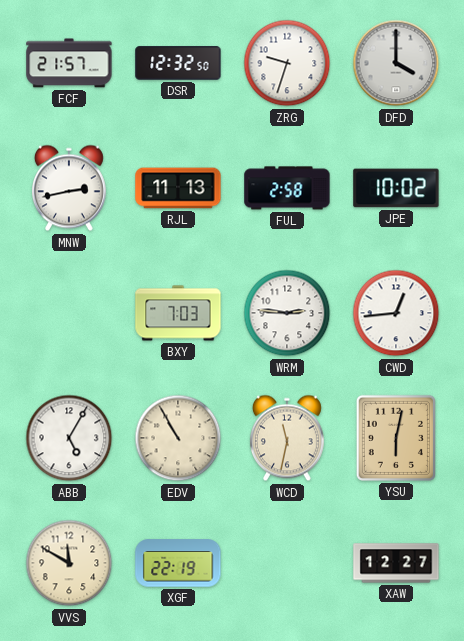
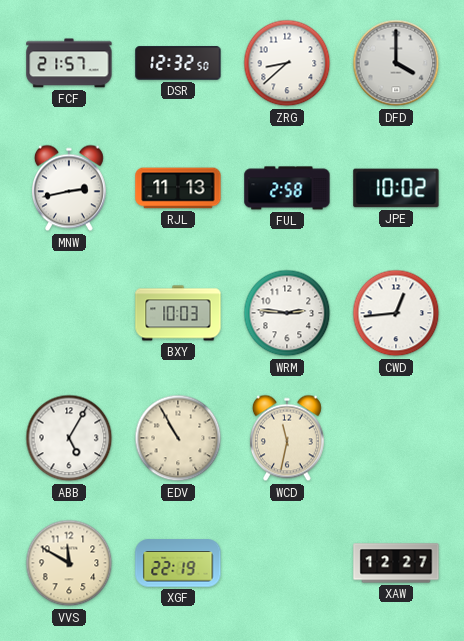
ZRG: 9:33 -> 8:38 (287, 63)
BXY: 7:03 -> 10:03 (178, 313)
YSU: 6:02 -> none (396, 438)
